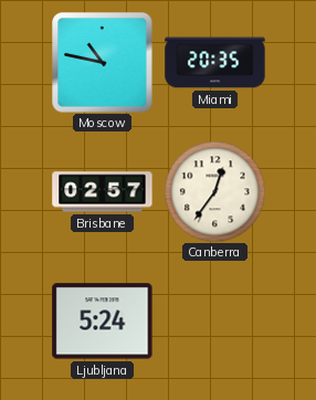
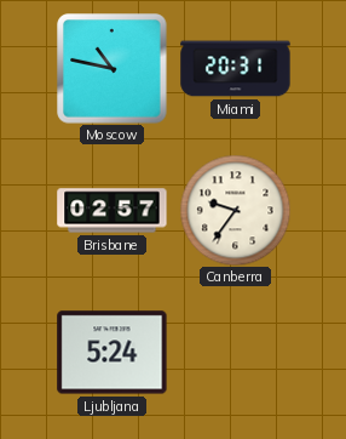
Miami: 20:35 -> 20:31 (236, 69)
Canberra: 12:36 -> 9:36 (235, 210)
